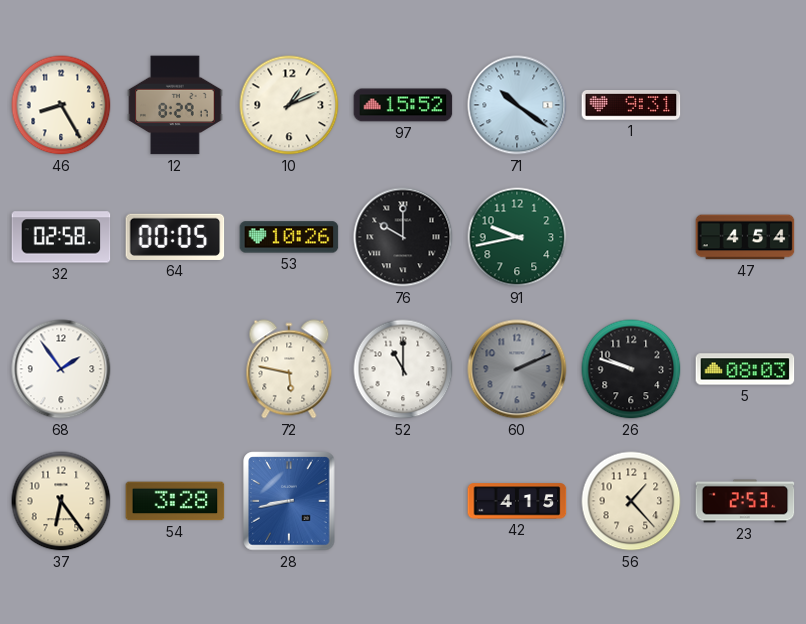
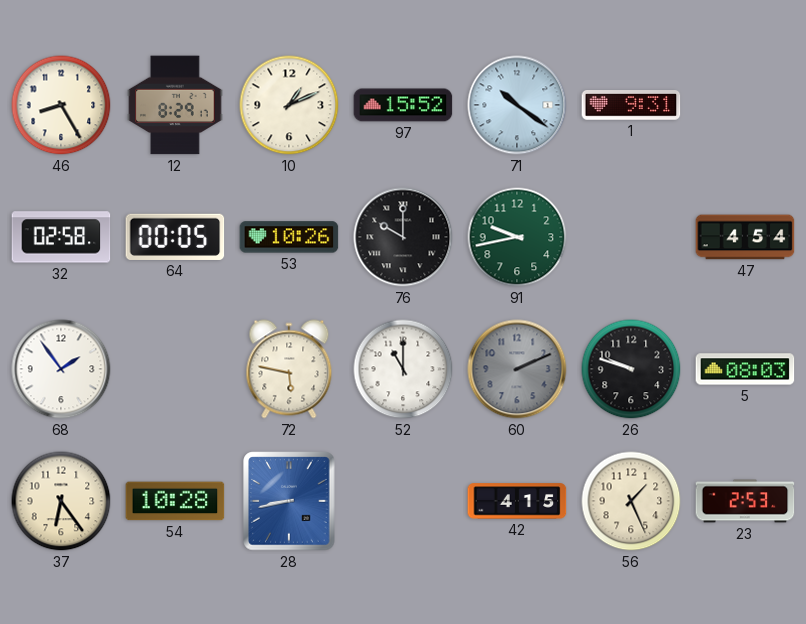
54: 3:28 -> 10:28 (175, 501)
56: 1:23 -> 1:26 (631, 501)
